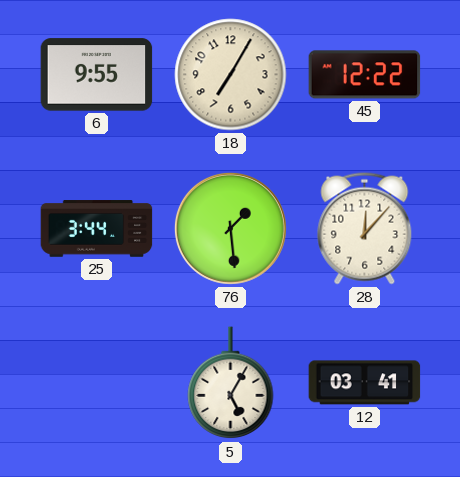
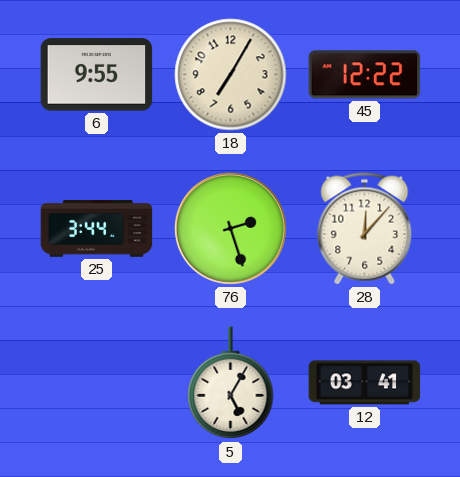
76: 1:29 -> 2:27 (230, 228)
